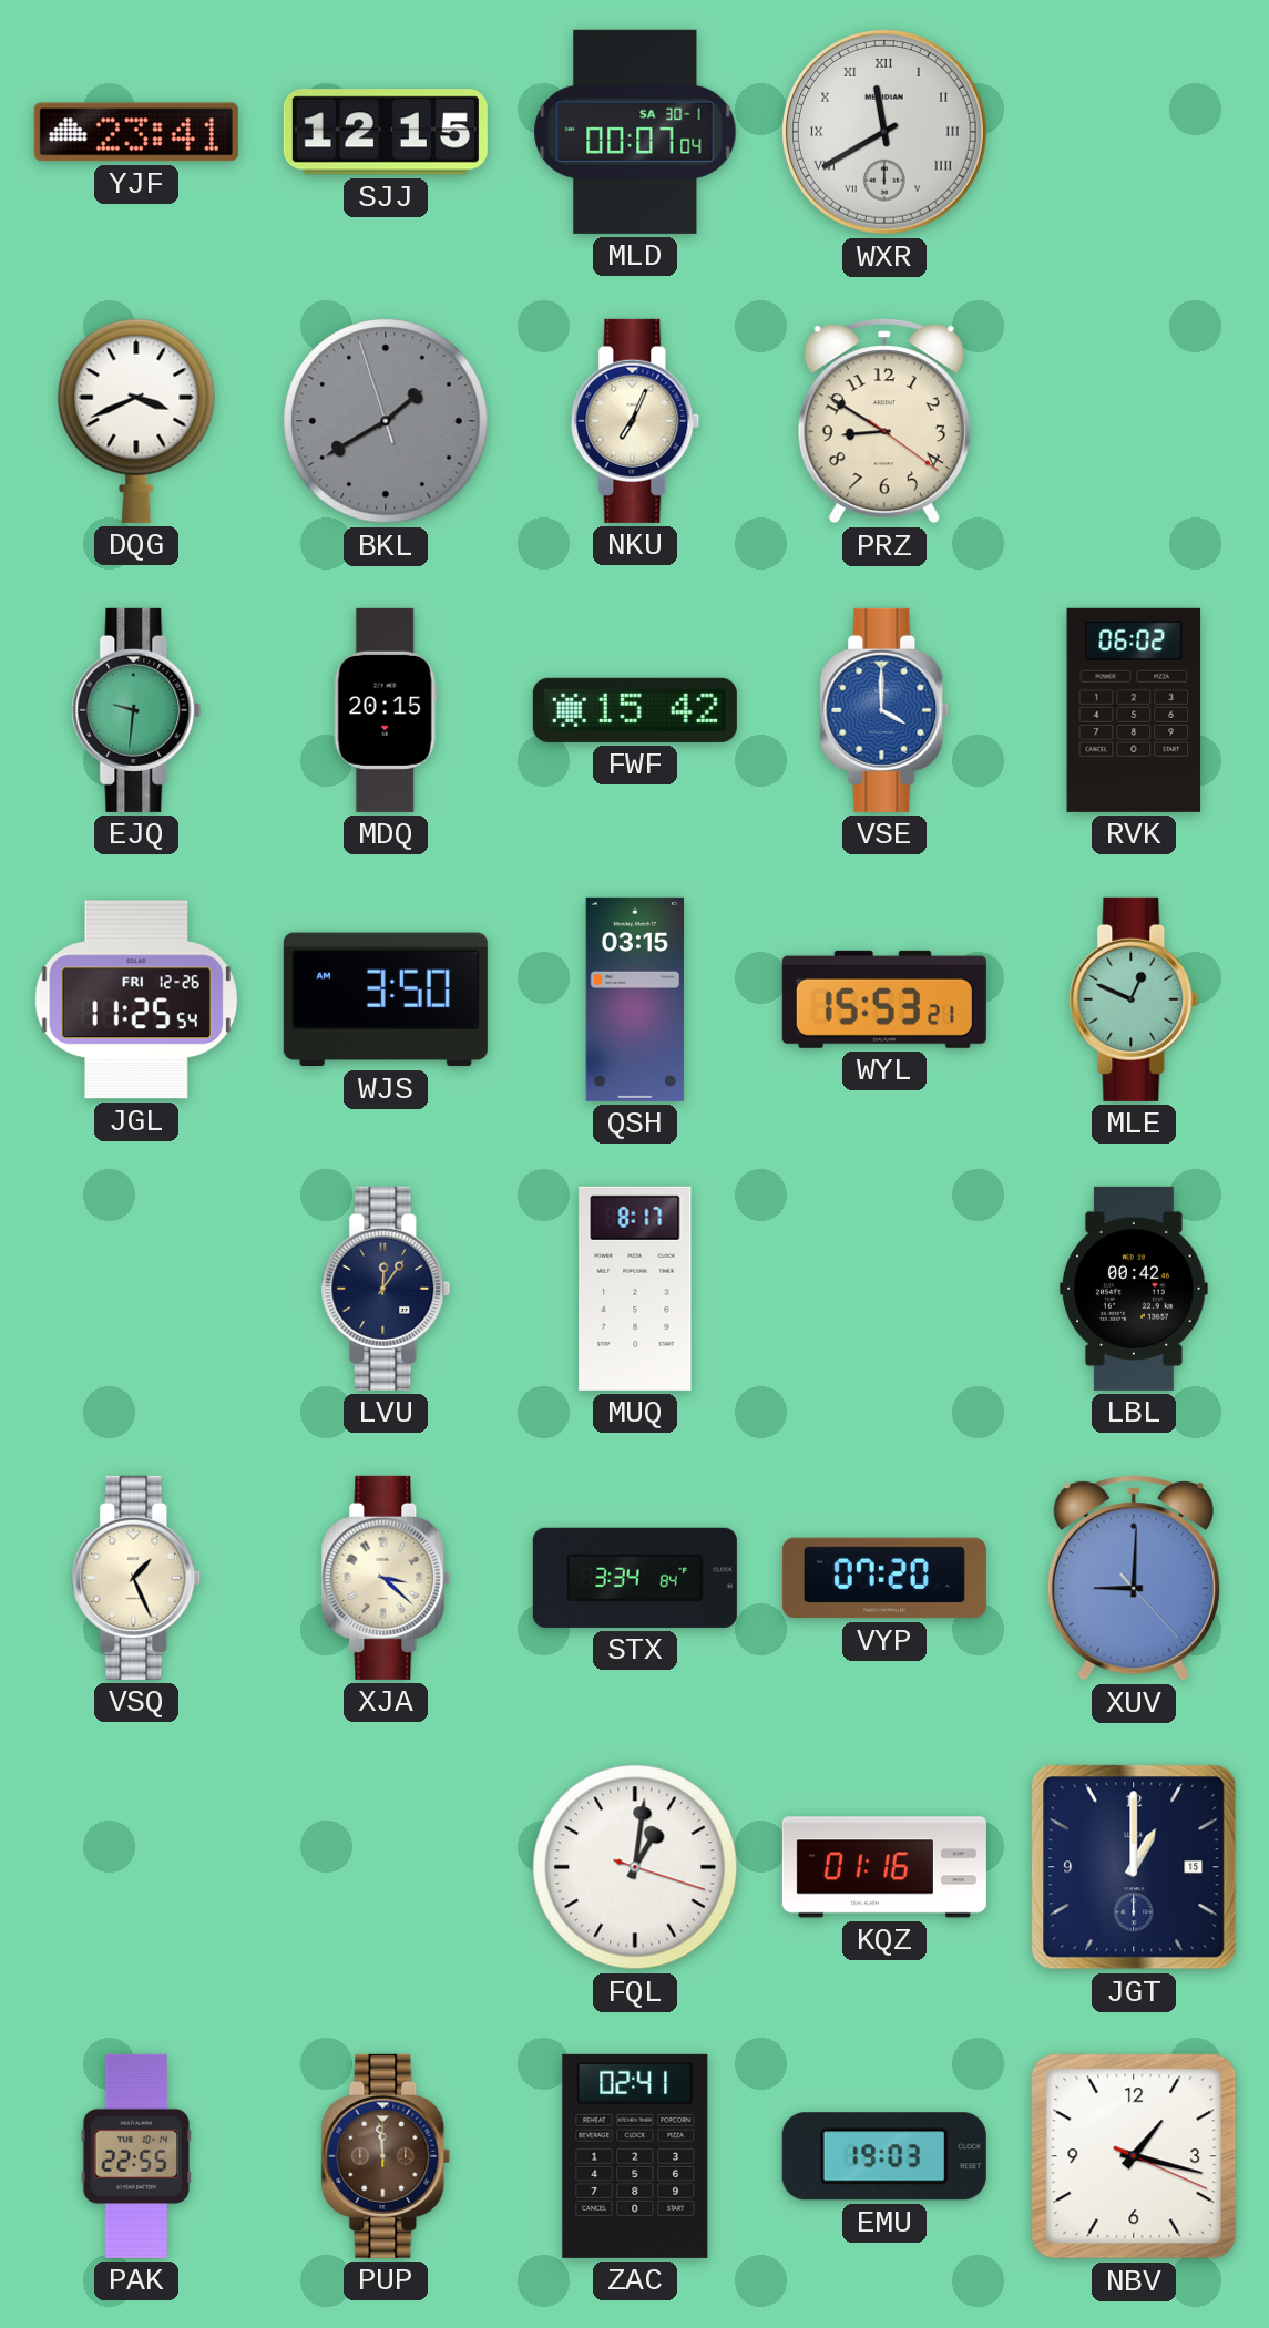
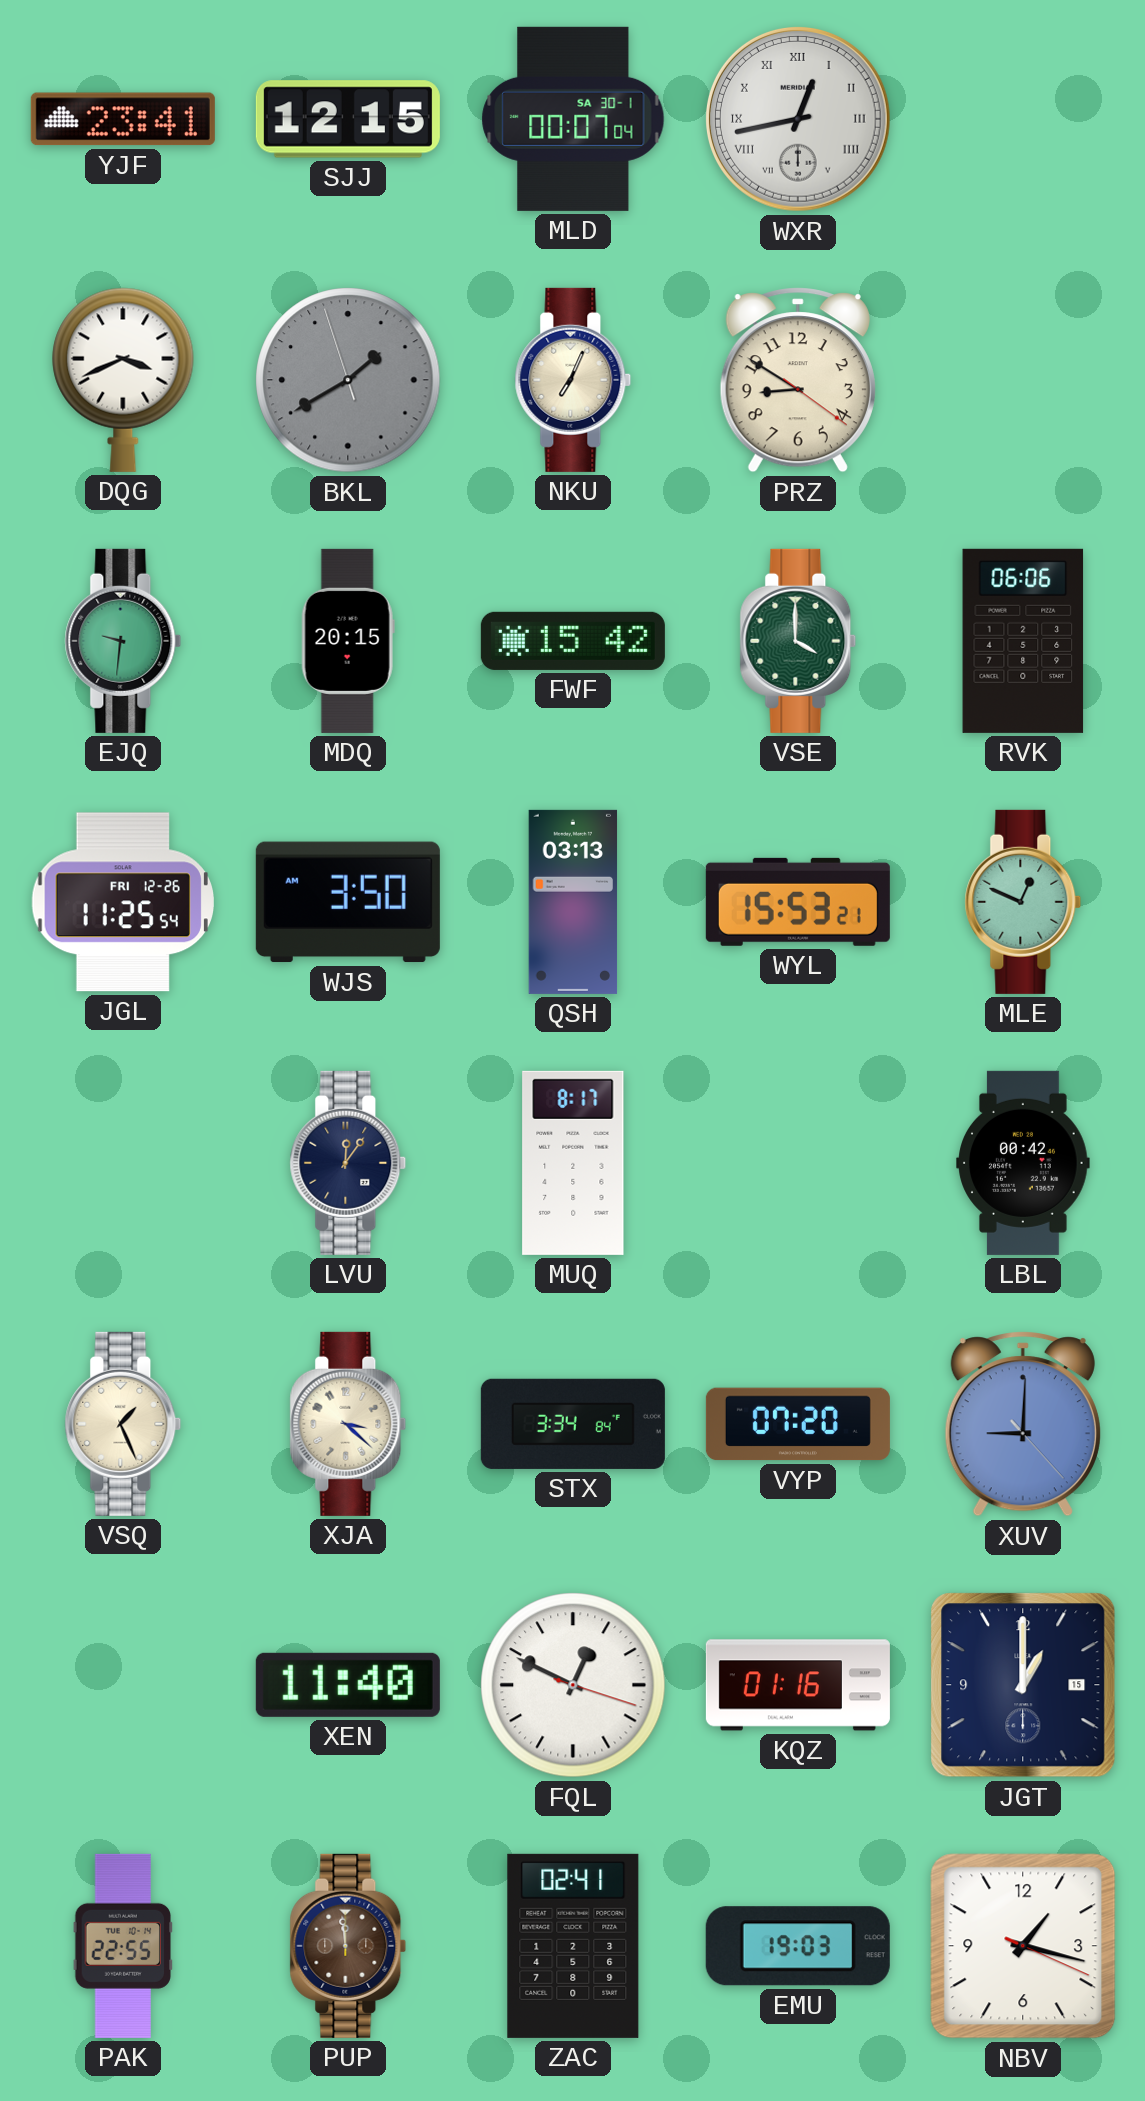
WXR: 11:40 -> 12:43 (798, 119)
VSE dial: blue -> green (798, 641)
RVK: 06:02 -> 06:06 (1023, 641)
QSH: 03:15 -> 03:13 (573, 902)
XEN: none -> 11:40 (348, 1685)
FQL: 1:01 -> 12:49 (573, 1685)
